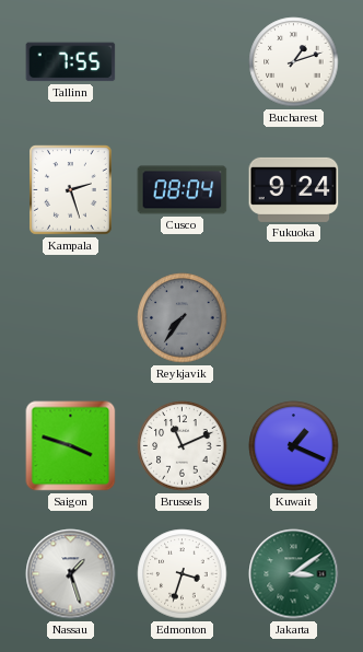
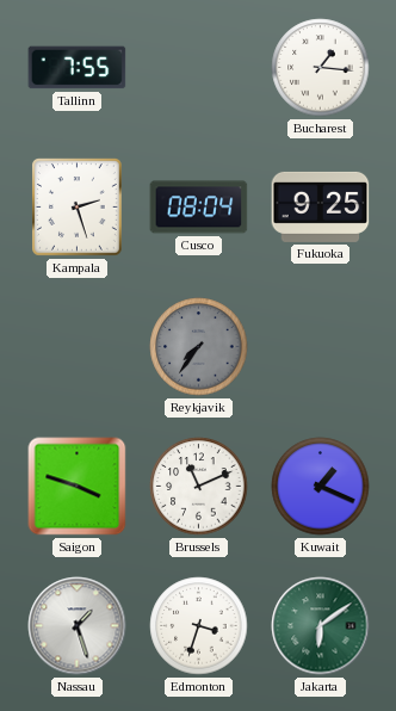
Bucharest: 1:12 -> 1:16 (321, 68)
Fukuoka: 9:24 -> 9:25 (321, 206)
Jakarta: 3:09 -> 6:09 (321, 626)
